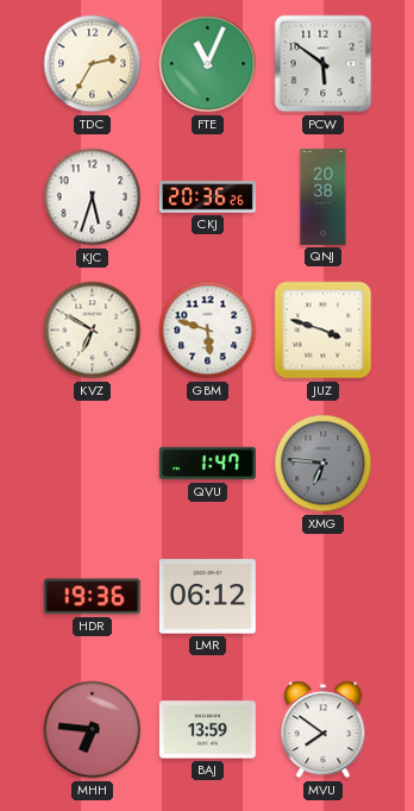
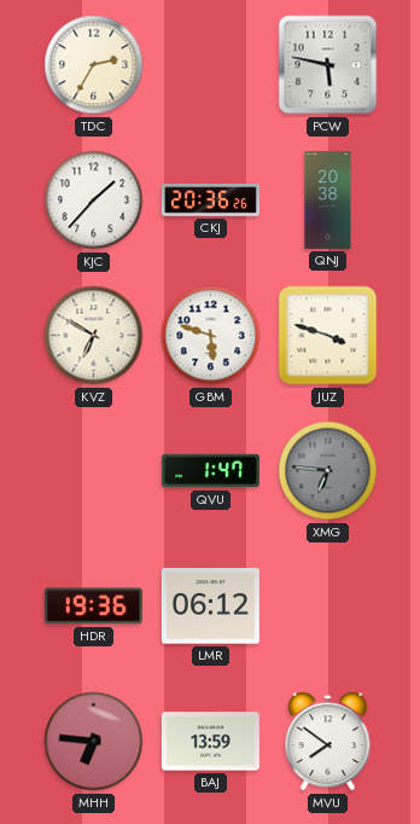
FTE: 11:04 -> none (208, 64)
PCW: 5:51 -> 5:47 (328, 65)
KJC: 5:33 -> 1:37 (94, 201)
